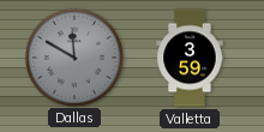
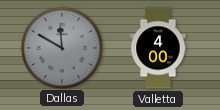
Valletta: 3:59 -> 4:00 (158, 48)
